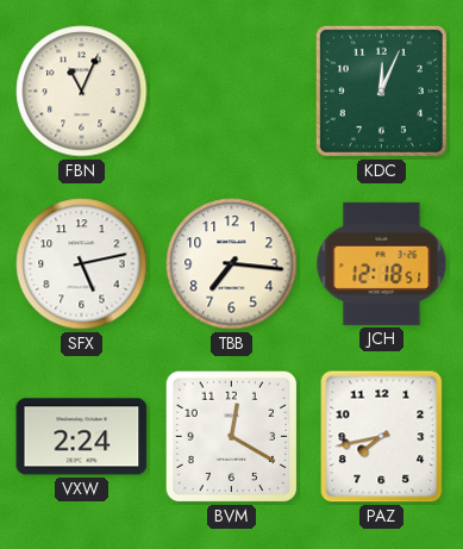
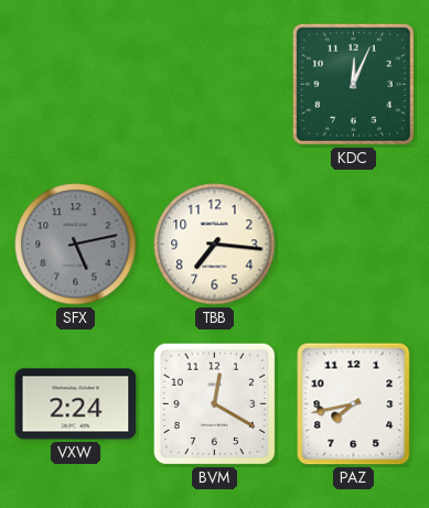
FBN: 11:04 -> none (82, 92)
SFX dial: white -> grey (76, 245)
JCH: 12:18 -> none (382, 263)
